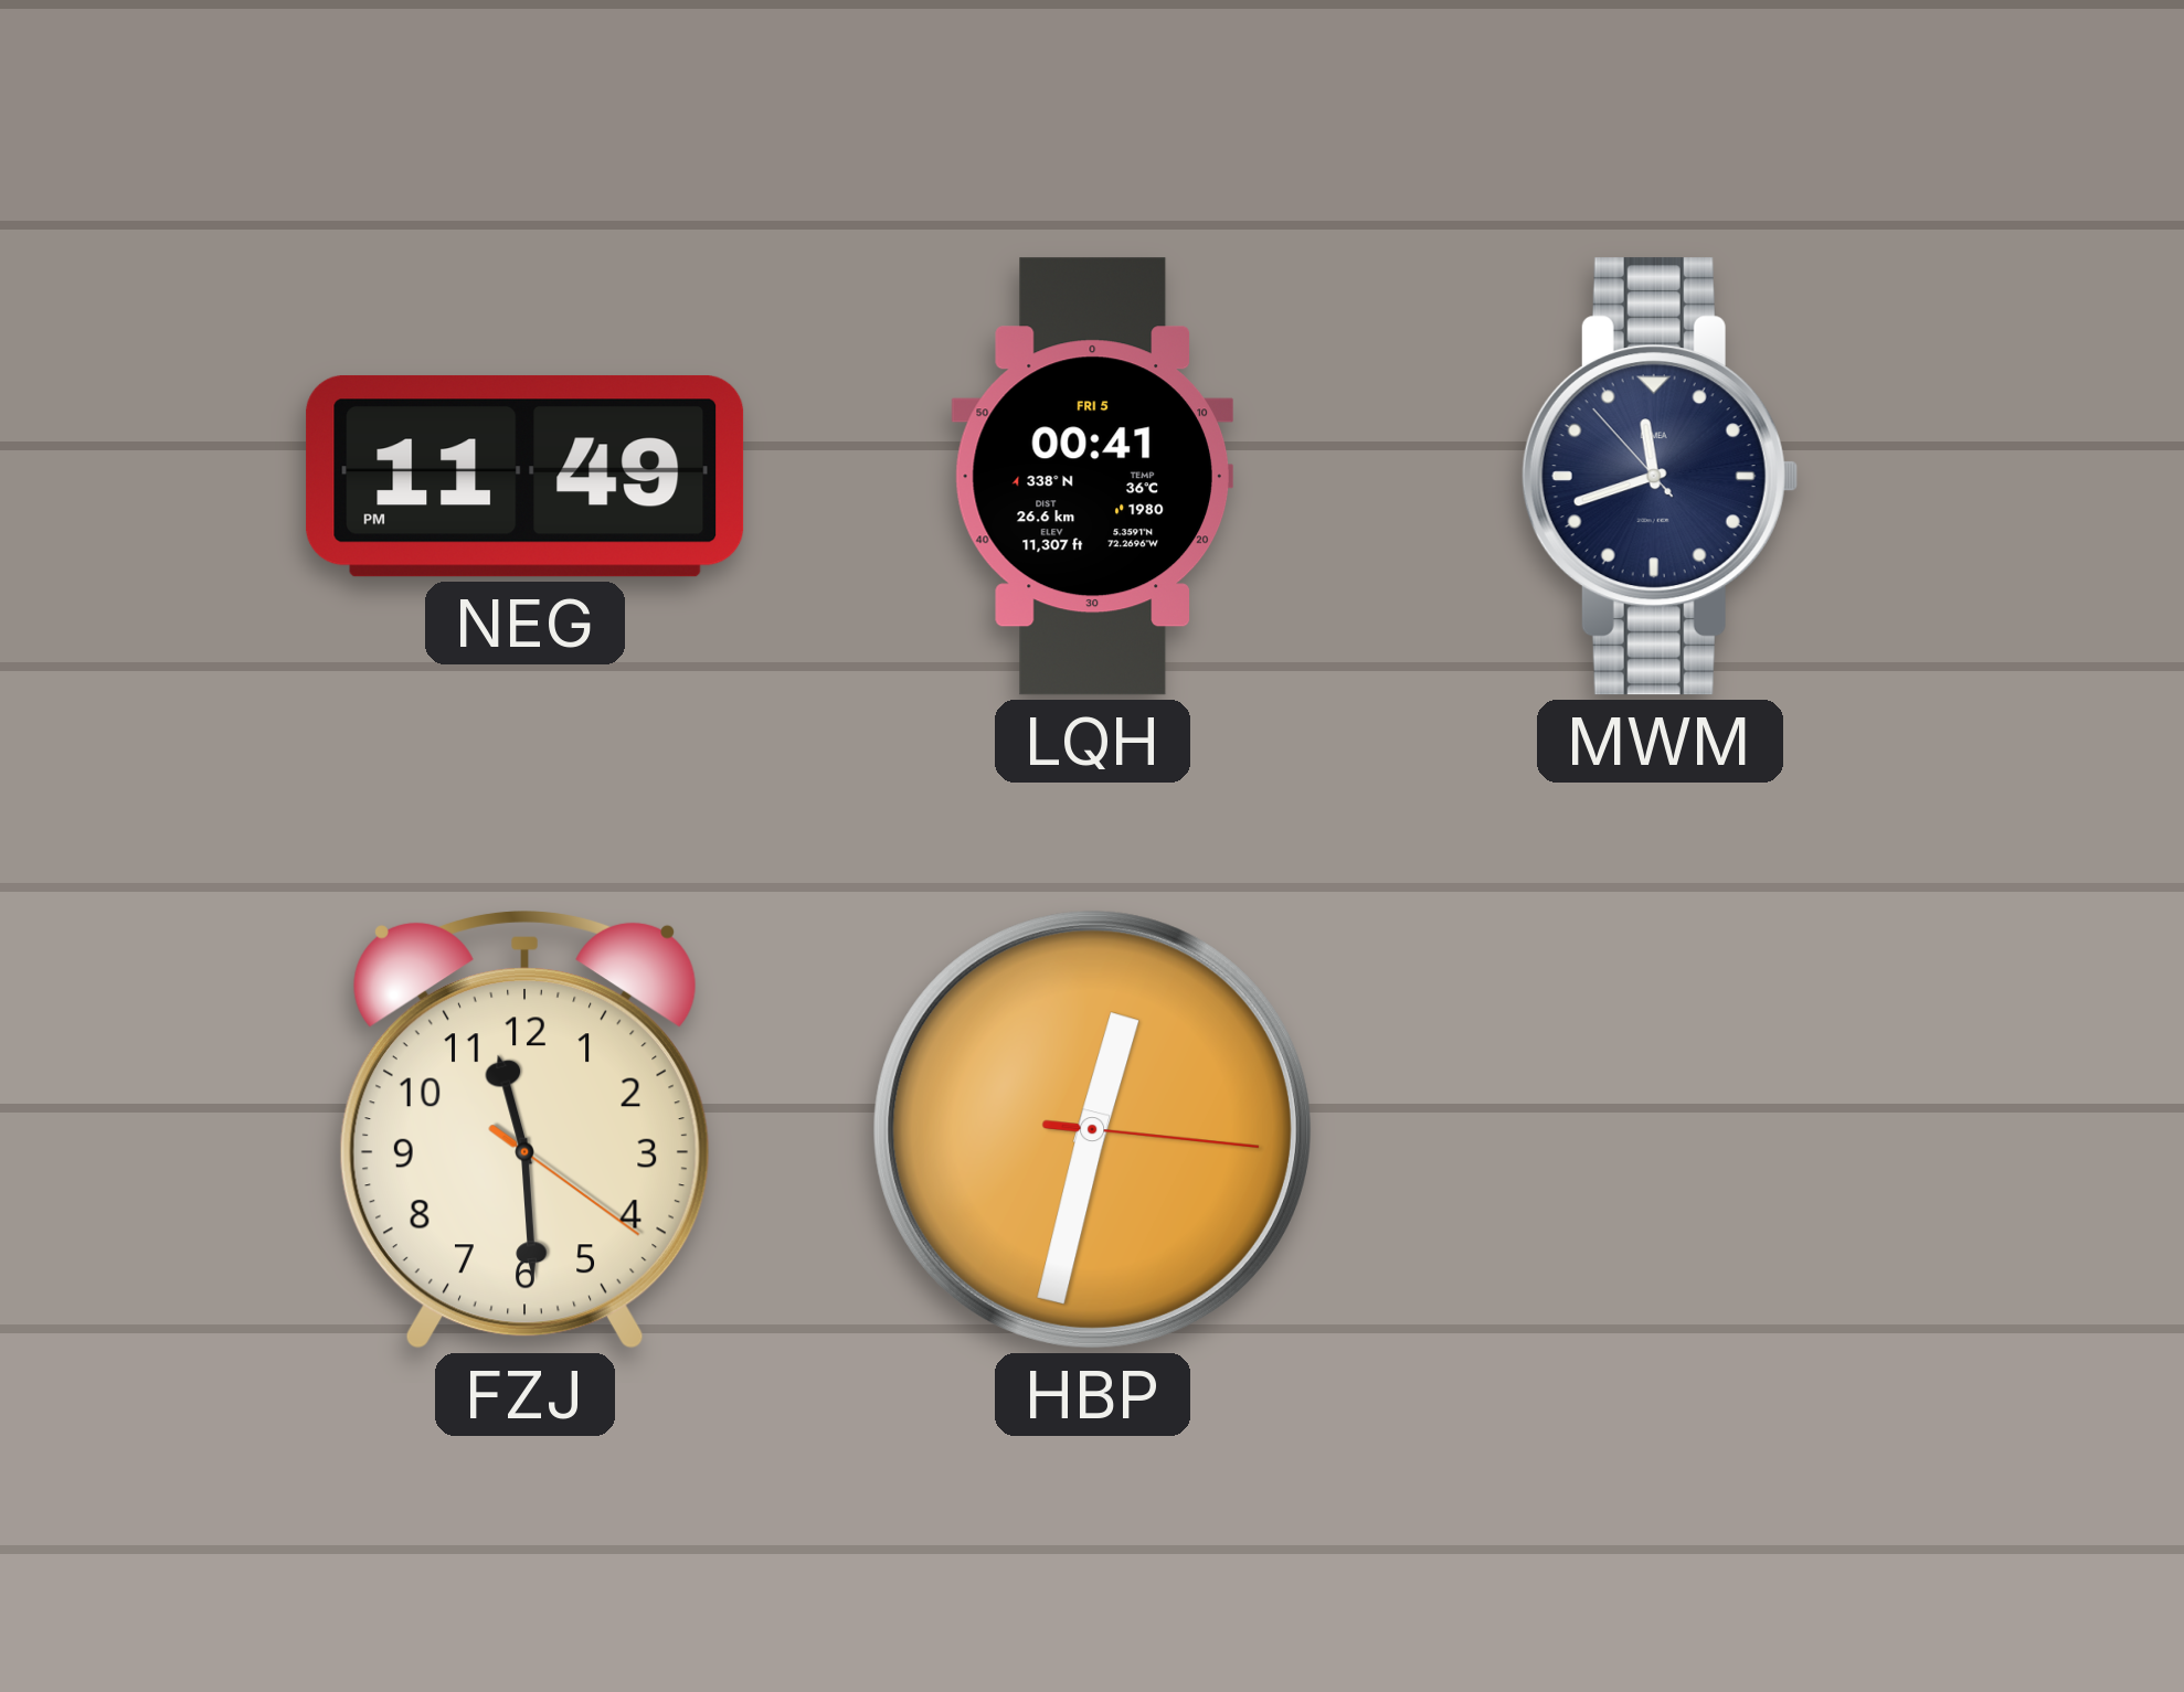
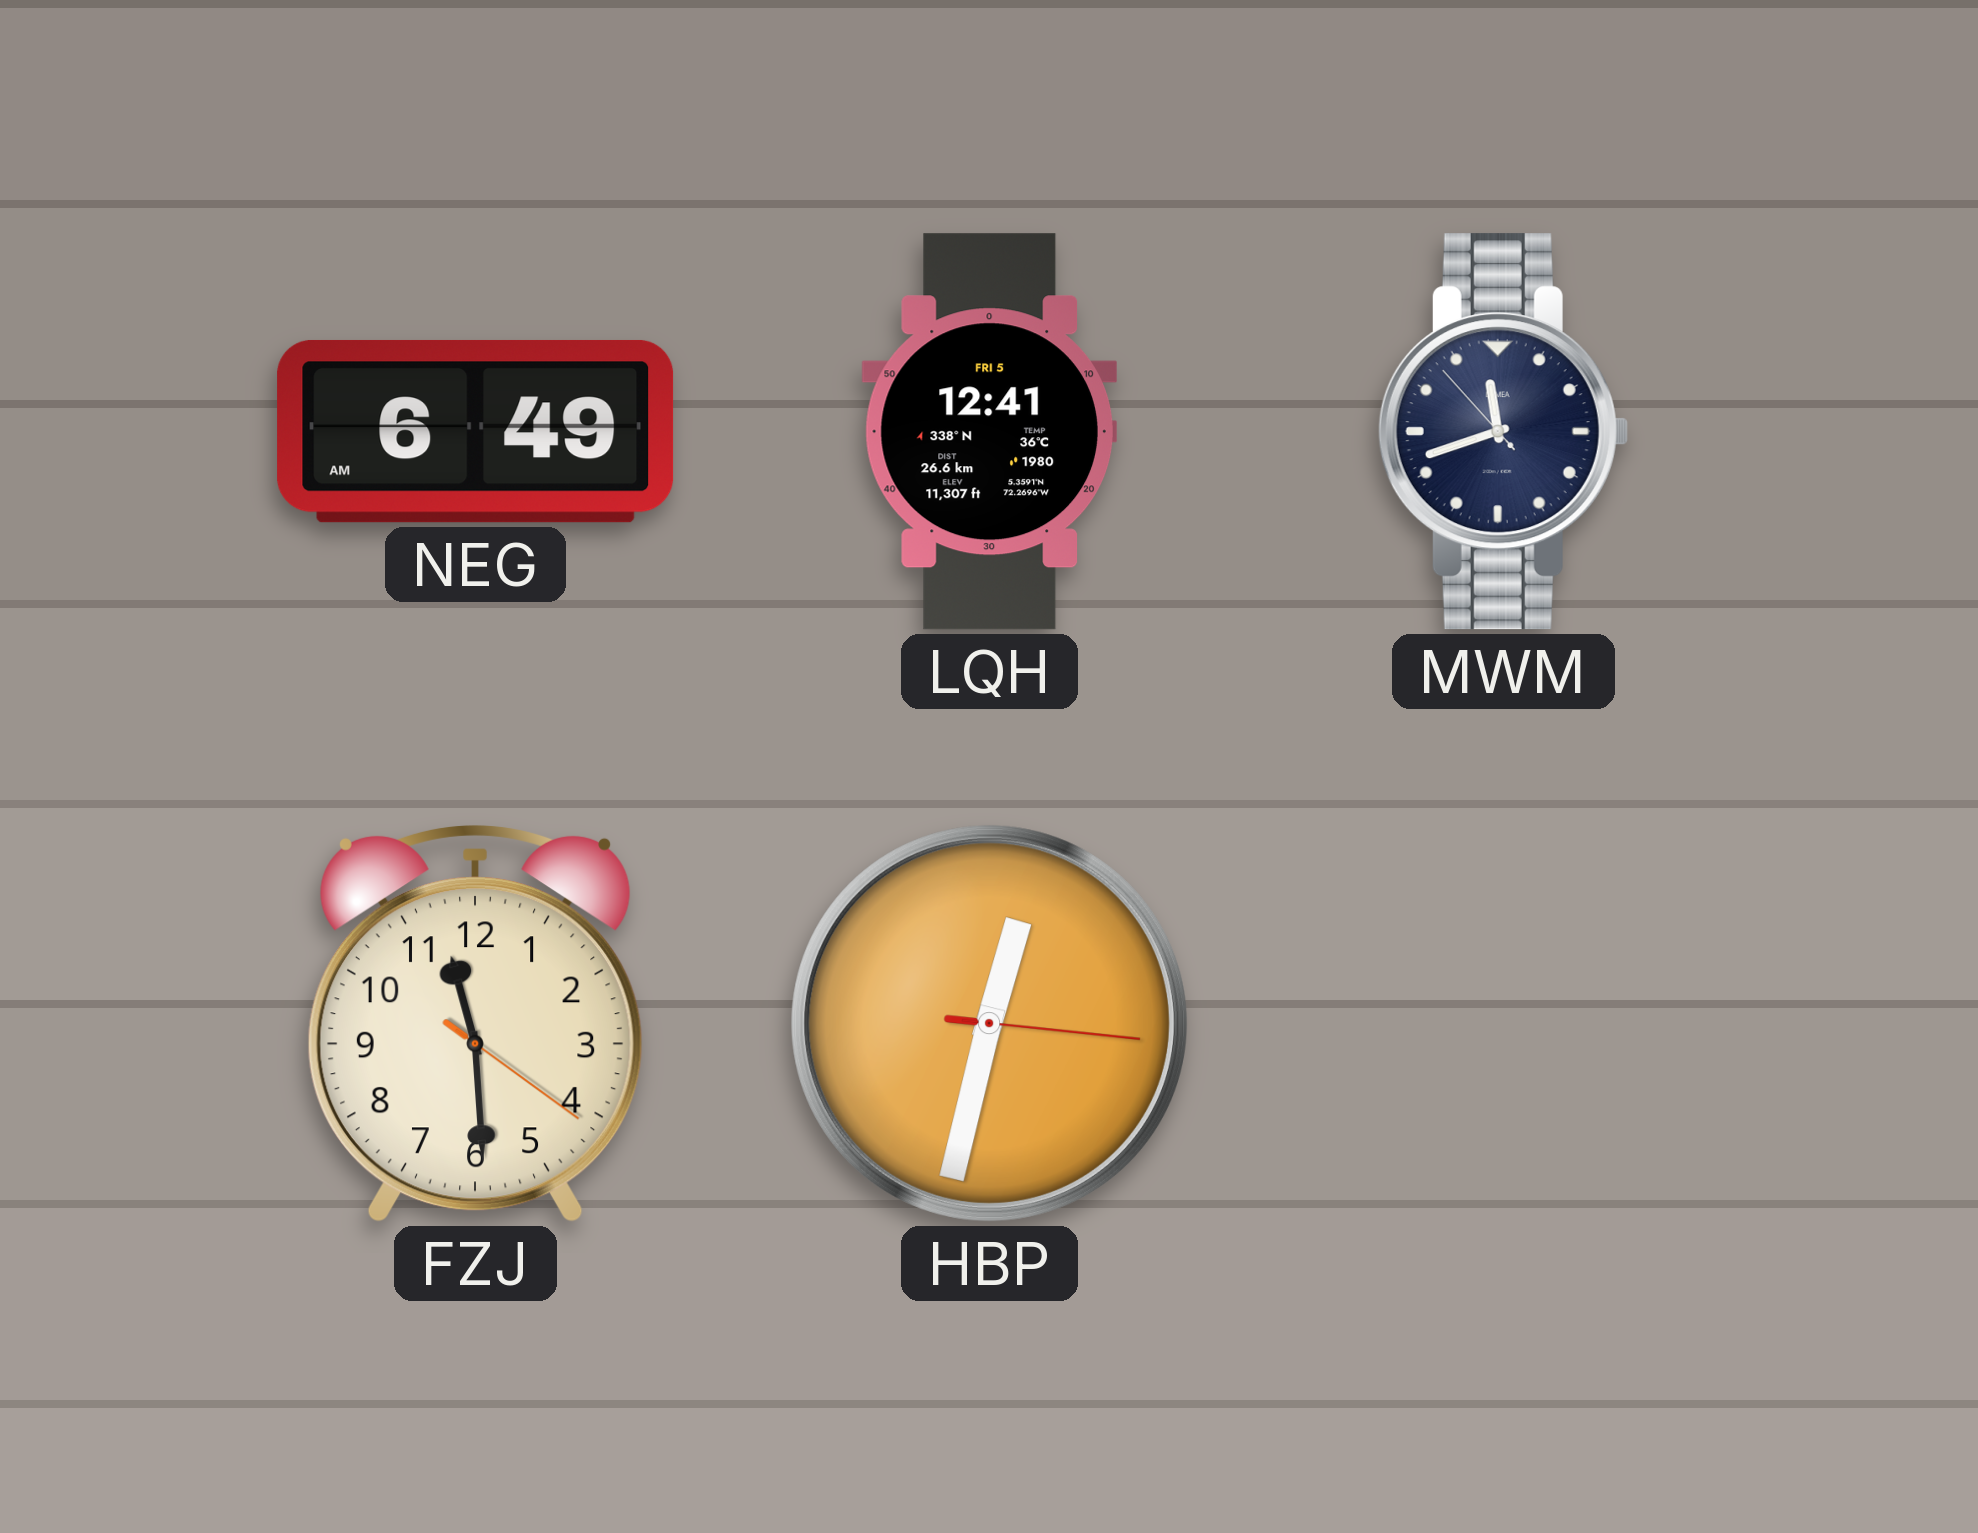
NEG: 11:49 -> 6:49 (476, 431)
LQH: 00:41 -> 12:41 (989, 432)
